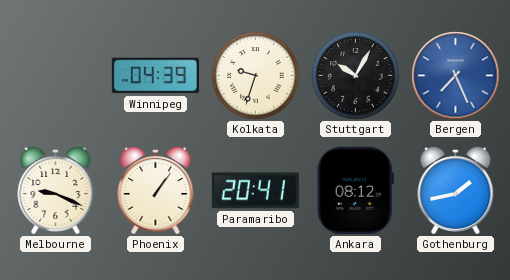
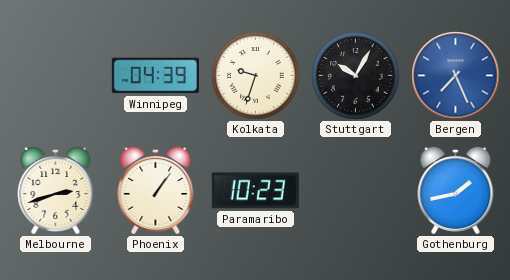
Melbourne: 9:19 -> 2:42 (56, 190)
Paramaribo: 20:41 -> 10:23 (255, 191)
Ankara: 08:12 -> none (355, 190)
